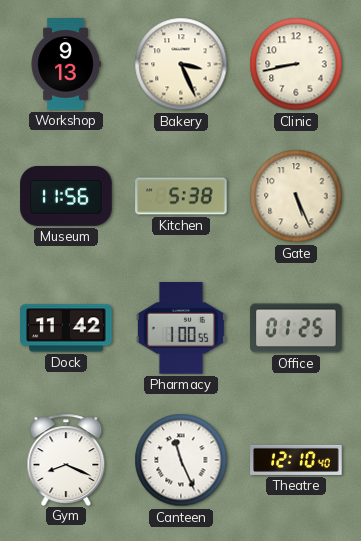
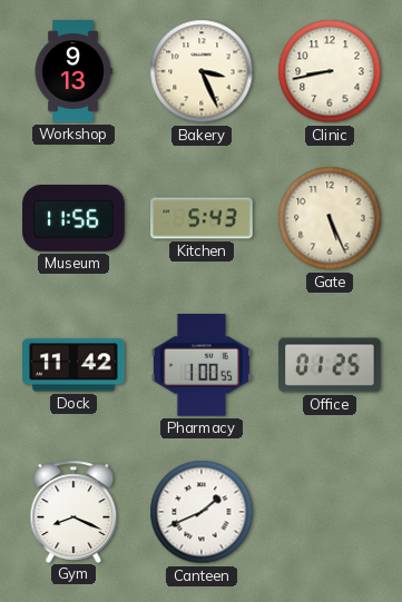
Kitchen: 5:38 -> 5:43 (202, 218)
Canteen: 11:26 -> 1:41 (202, 512)
Theatre: 12:10 -> none (296, 460)
